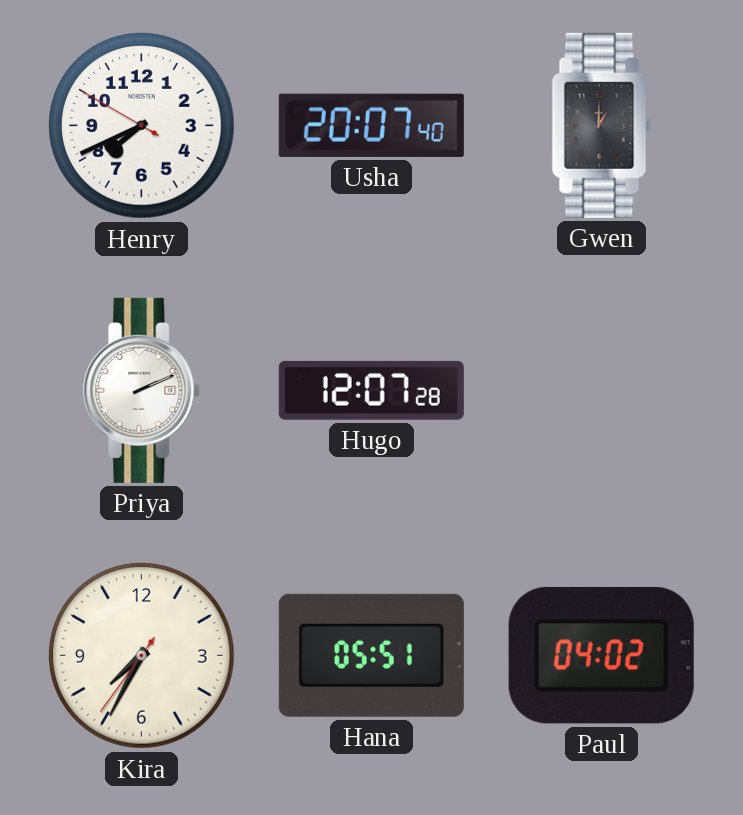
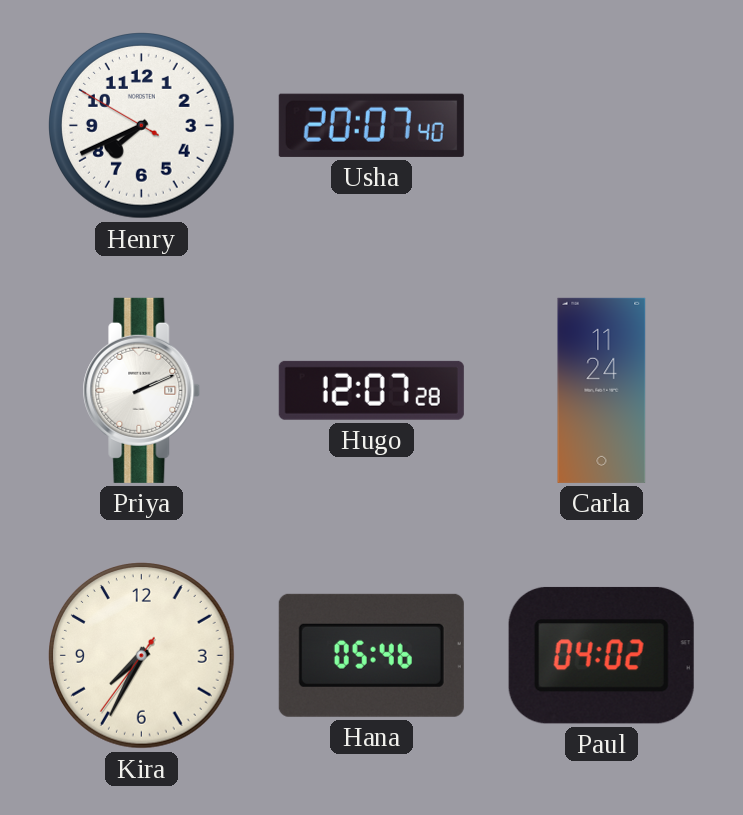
Gwen: 1:00 -> none (602, 125)
Carla: none -> 11:24 (602, 390)
Hana: 05:51 -> 05:46 (371, 655)
